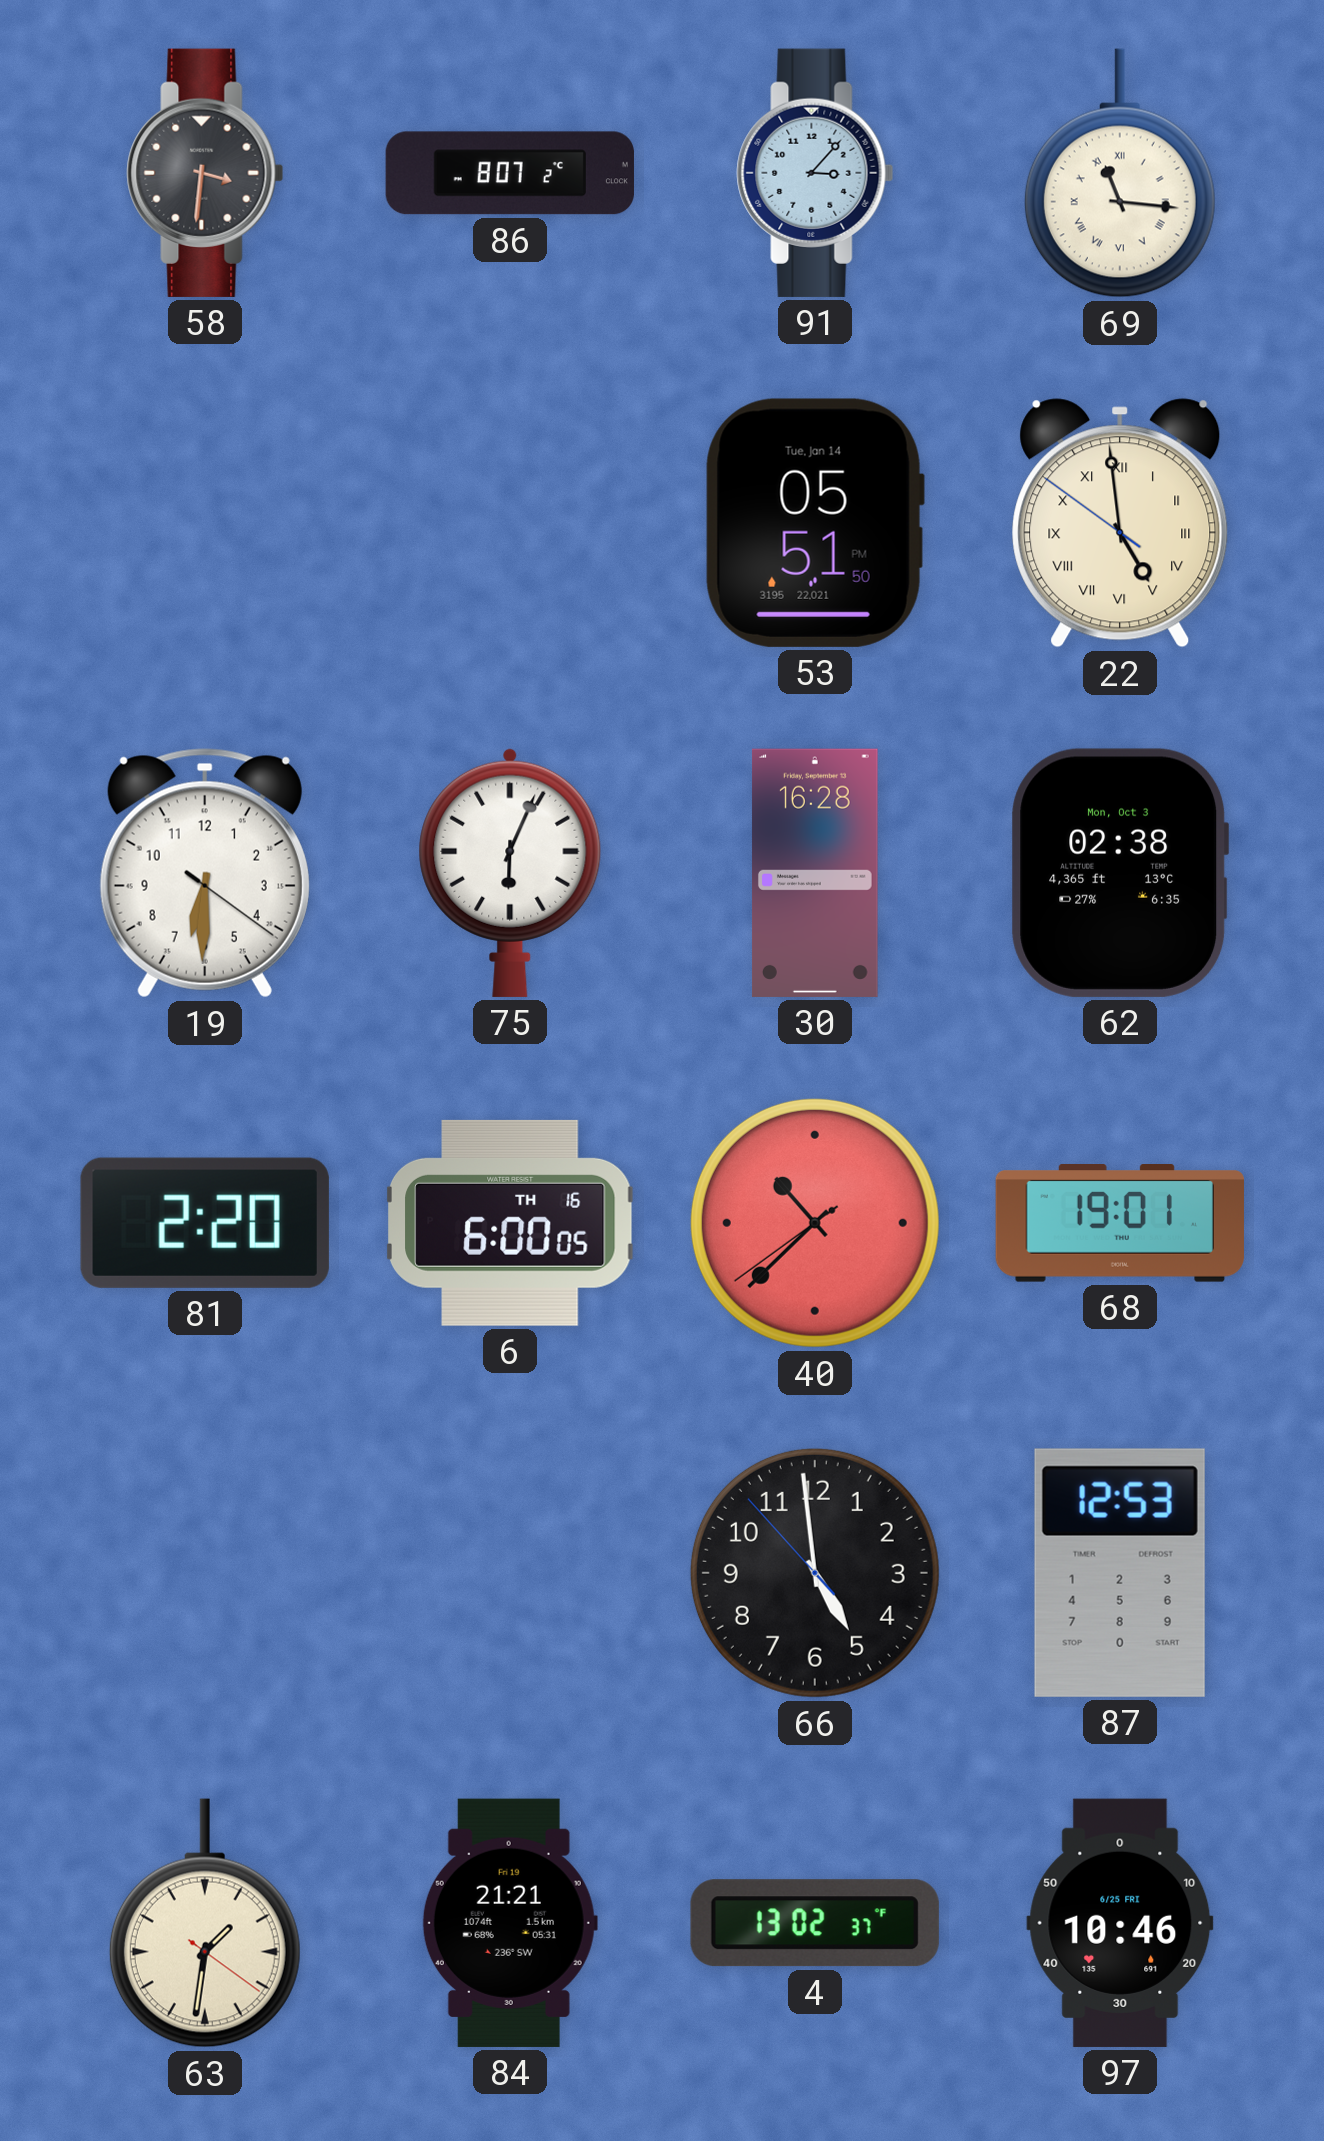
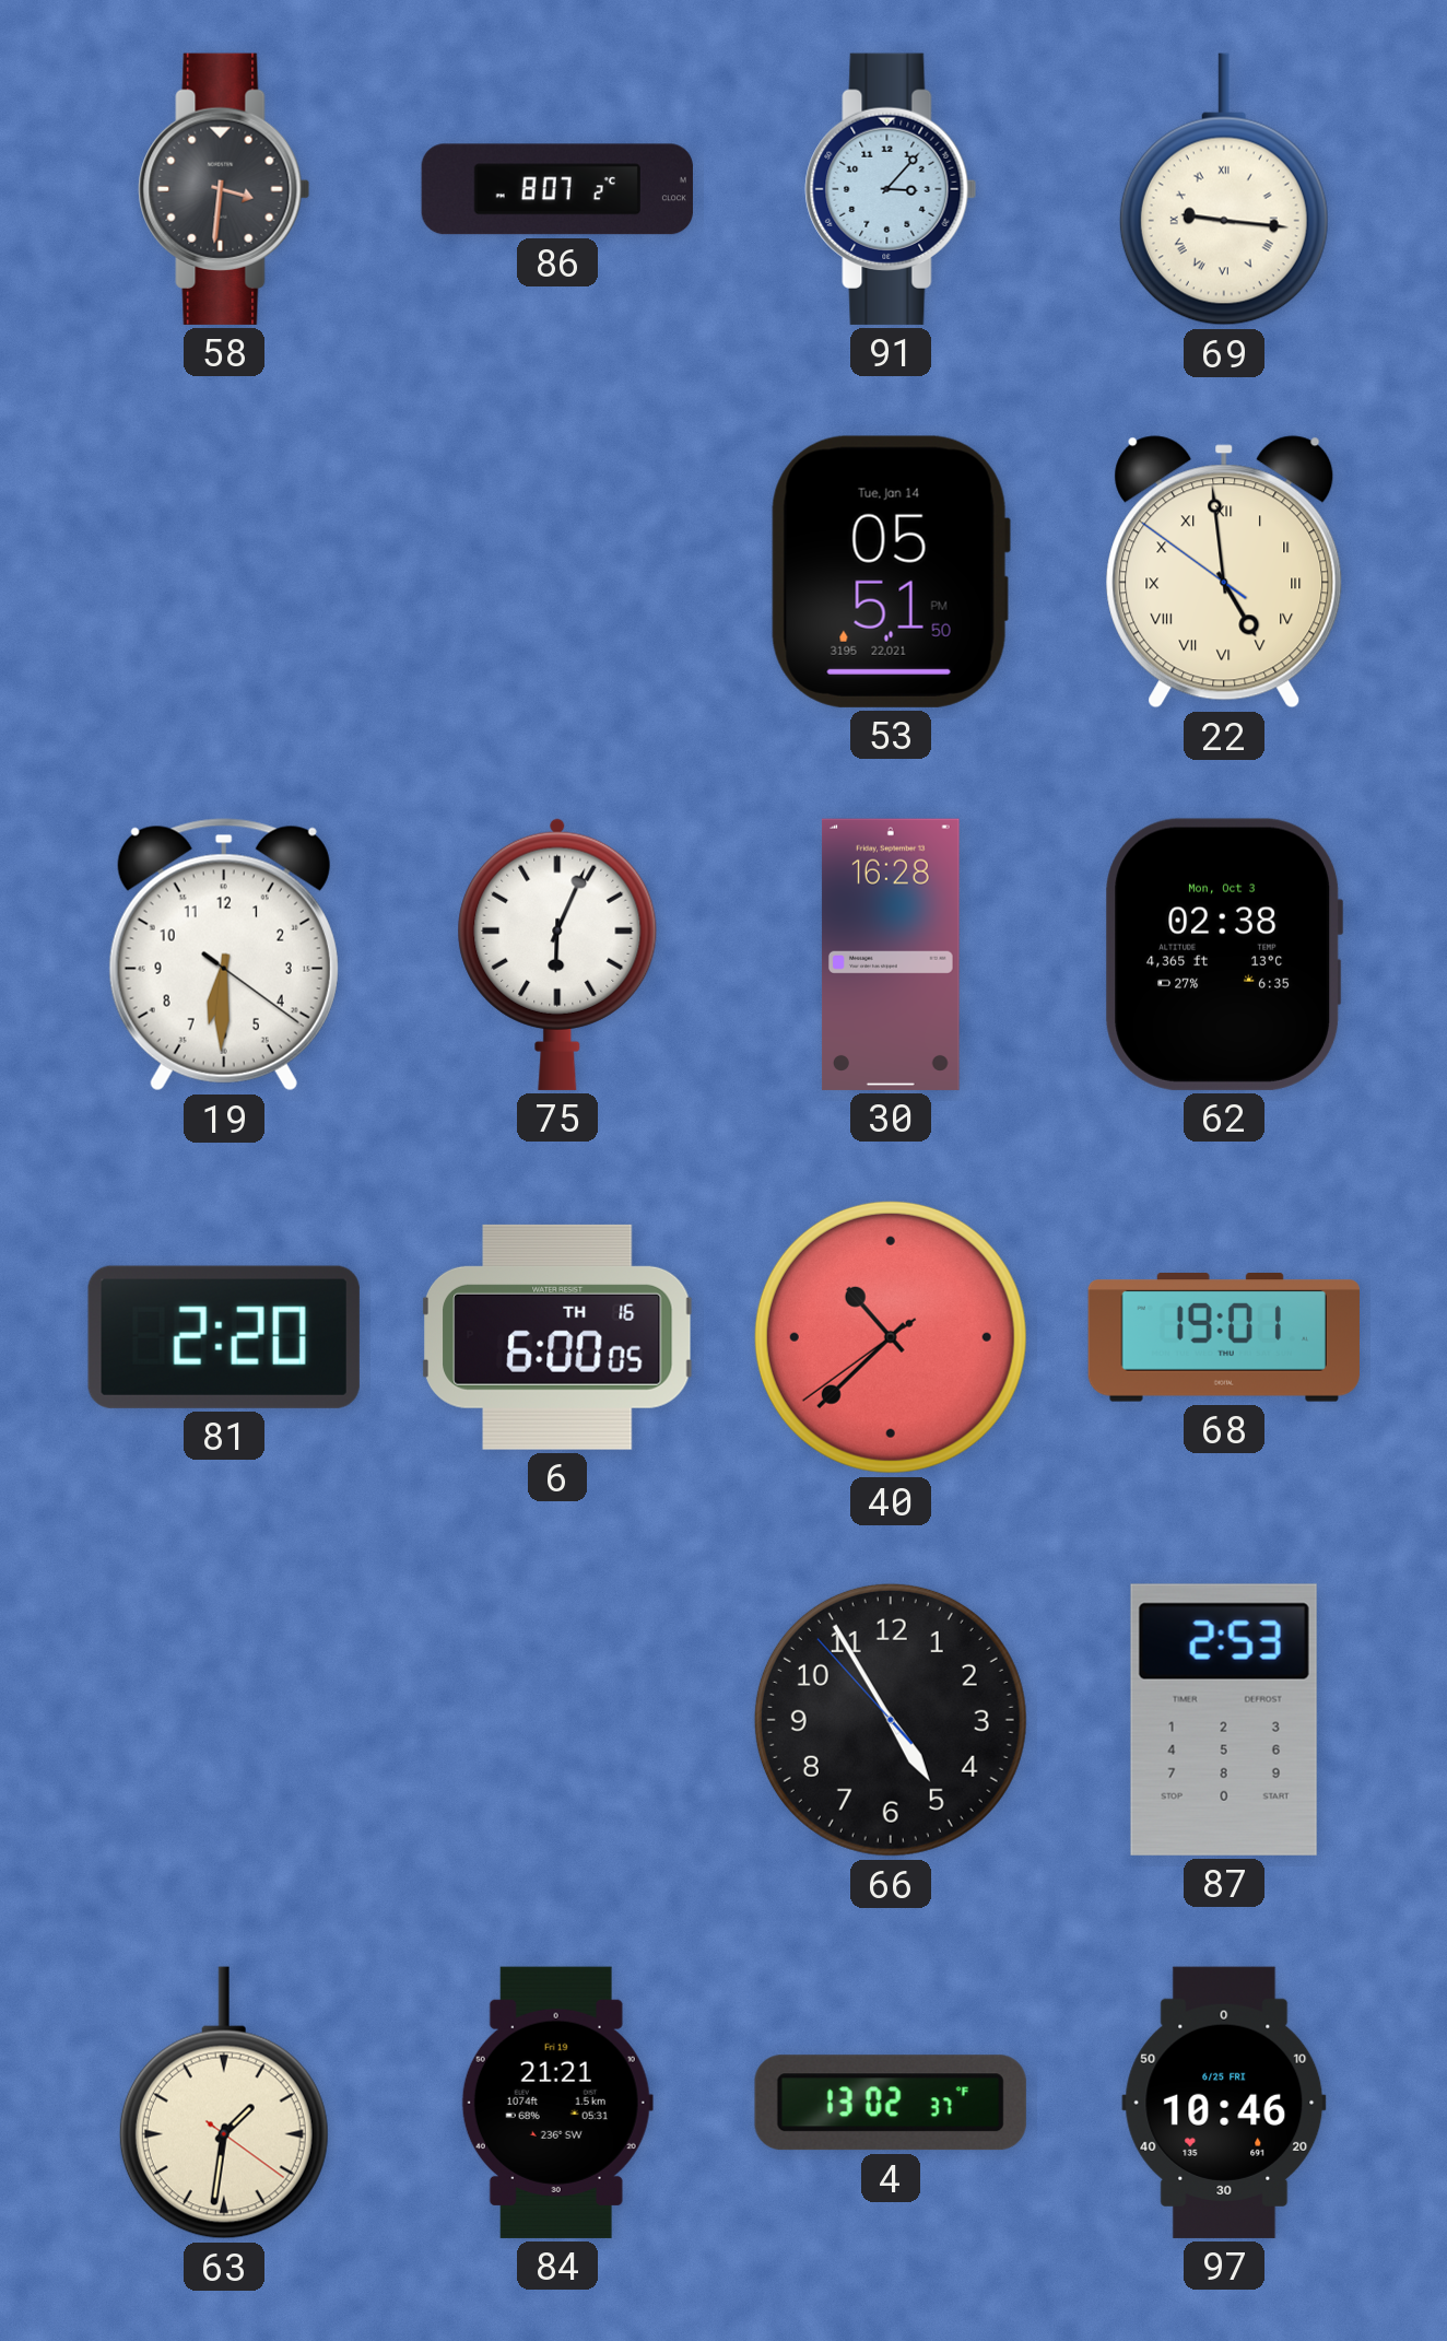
69: 11:16 -> 9:16 (1224, 189)
66: 4:58 -> 4:54 (891, 1720)
87: 12:53 -> 2:53 (1224, 1720)
